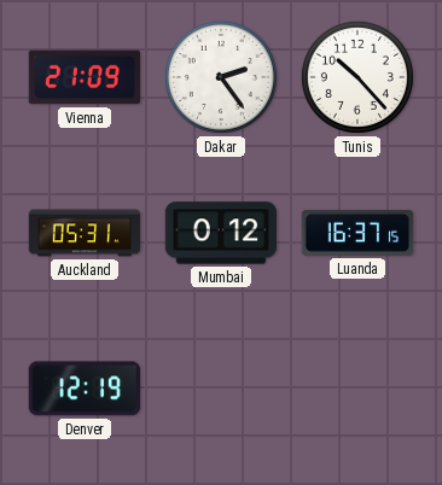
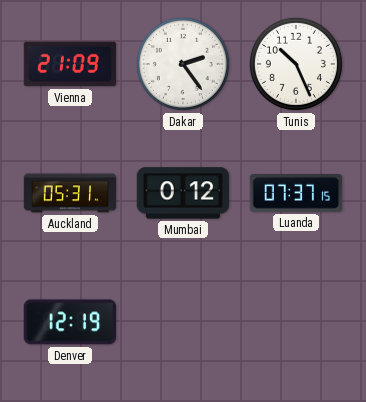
Tunis: 10:23 -> 10:26 (296, 64)
Luanda: 16:37 -> 07:37 (296, 193)
